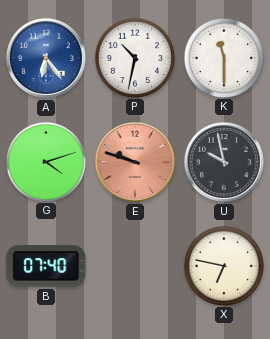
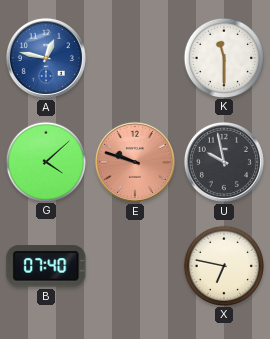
A: 6:24 -> 12:47 (46, 58)
P: 10:32 -> none (134, 57)
G: 4:12 -> 4:08 (45, 161)
